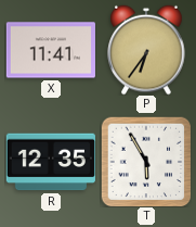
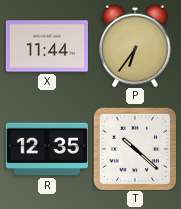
X: 11:41 -> 11:44 (46, 46)
T: 5:55 -> 10:22 (135, 149)
